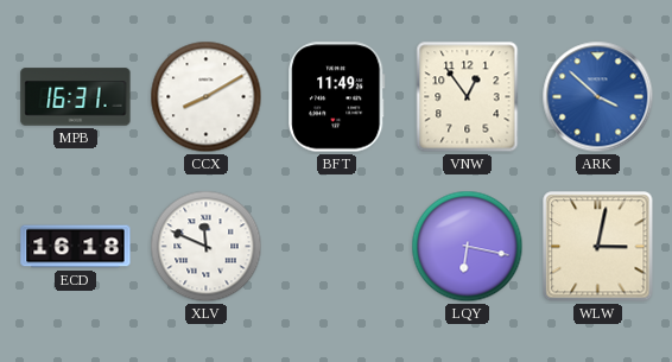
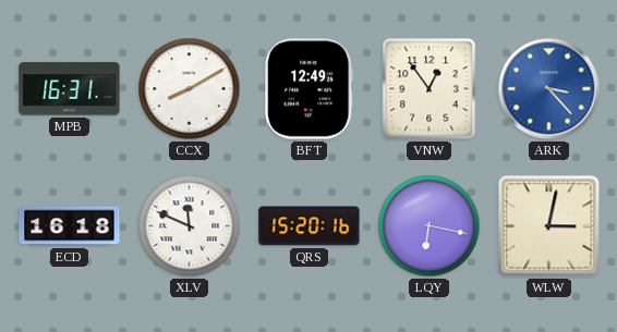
BFT: 11:49 -> 12:49 (310, 89)
ARK: 3:52 -> 3:23 (549, 89)
QRS: none -> 15:20 (310, 226)
